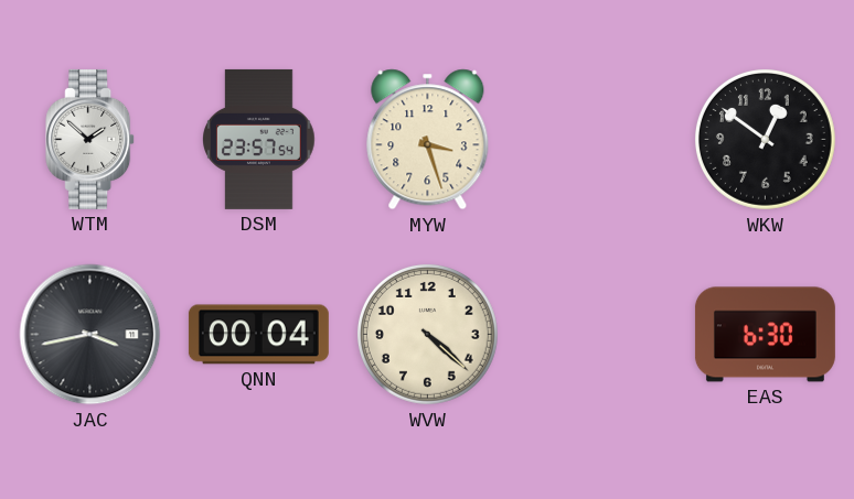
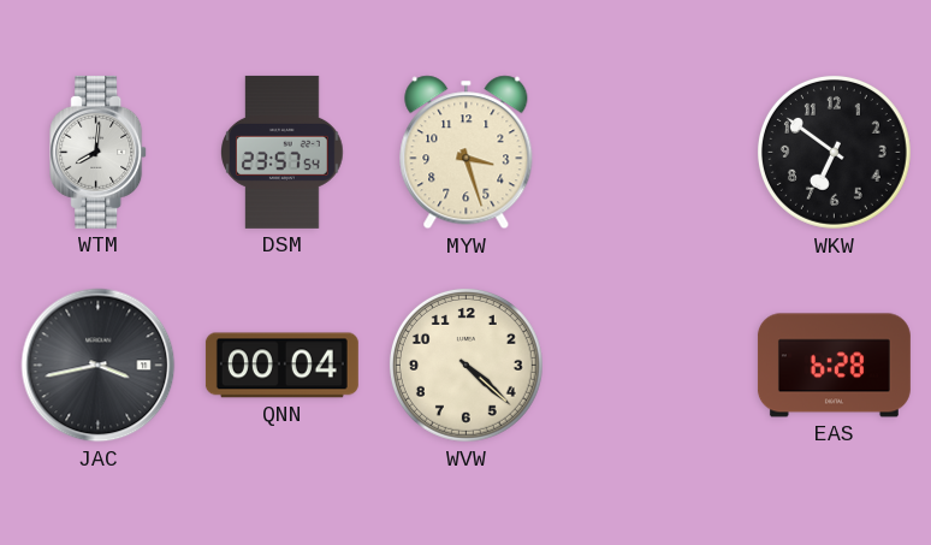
WTM: 1:52 -> 8:01 (99, 152)
WKW: 12:51 -> 6:51 (834, 152)
EAS: 6:30 -> 6:28 (834, 366)
